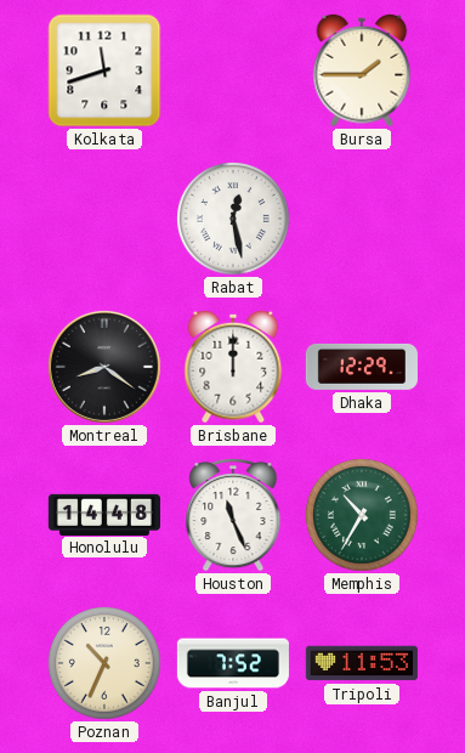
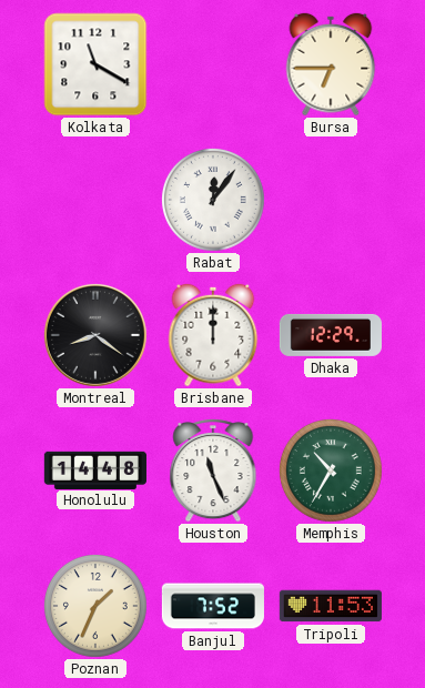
Kolkata: 11:42 -> 11:20 (95, 64)
Bursa: 1:45 -> 6:45 (331, 64)
Rabat: 12:28 -> 12:06 (213, 200)
Poznan: 10:34 -> 1:34 (95, 606)
